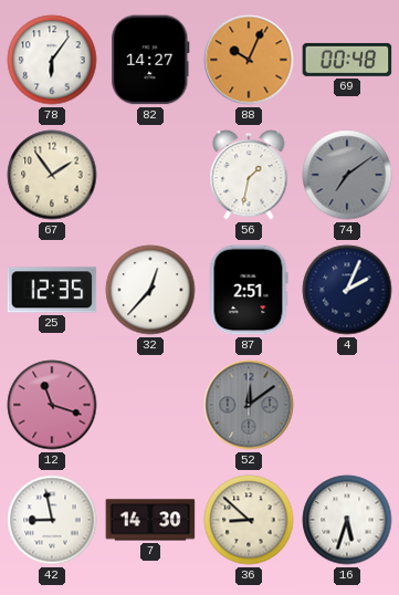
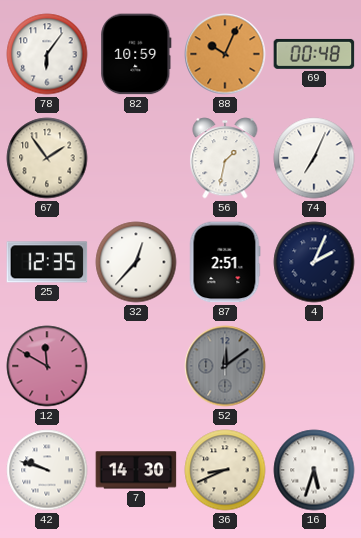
82: 14:27 -> 10:59 (136, 54)
74: 7:09 -> 7:04 (314, 158)
74 dial: grey -> white (314, 158)
12: 11:18 -> 11:50 (47, 366)
42: 8:58 -> 9:48 (47, 470)
36: 8:52 -> 8:41 (225, 470)
